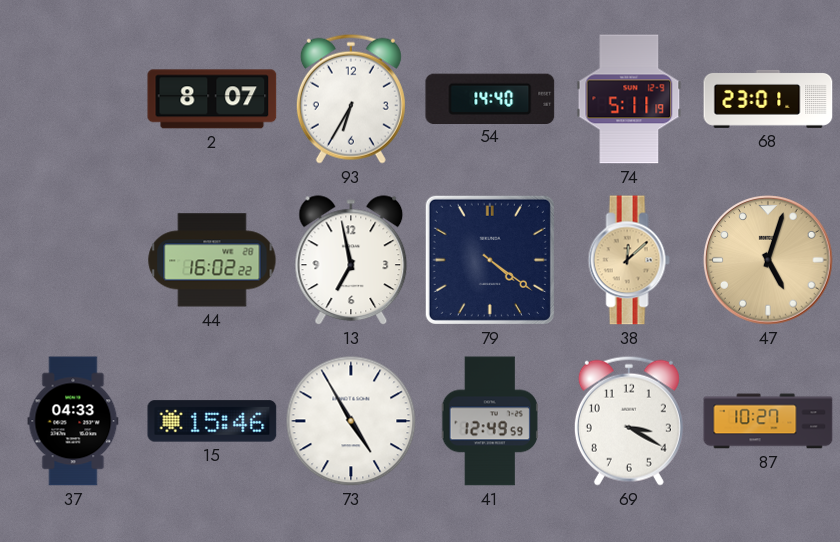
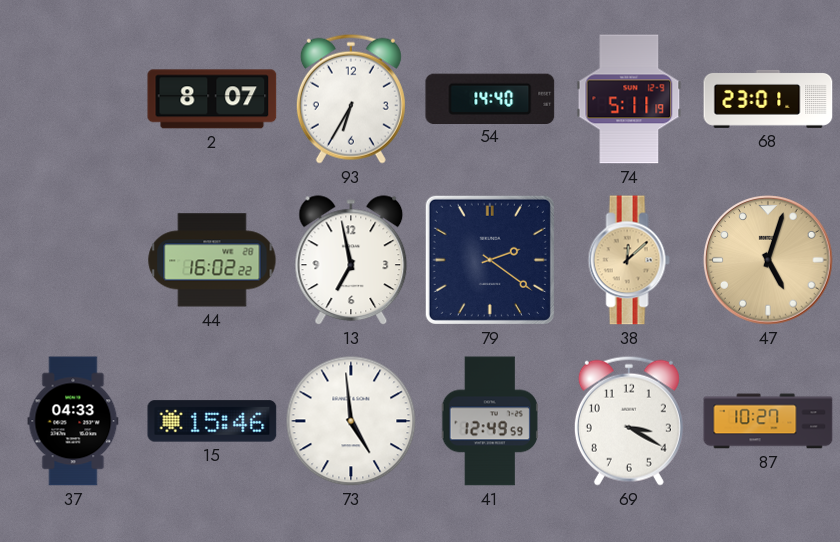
79: 4:21 -> 2:21 (490, 260)
73: 4:55 -> 4:59 (351, 421)
